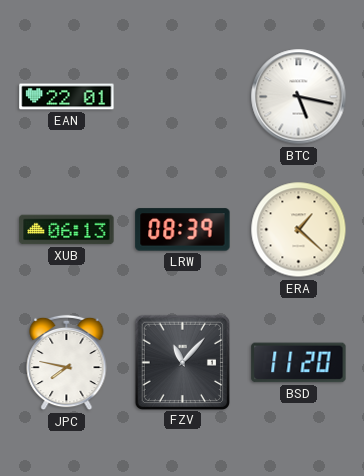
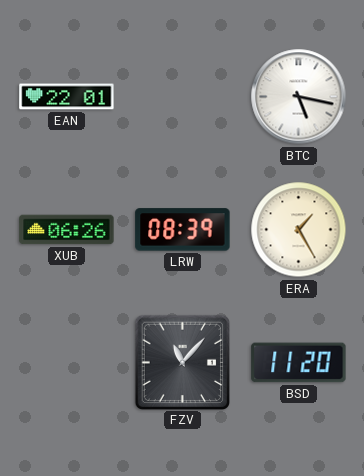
XUB: 06:13 -> 06:26 (67, 230)
ERA: 1:22 -> 1:25 (299, 230)
JPC: 7:47 -> none (67, 363)
